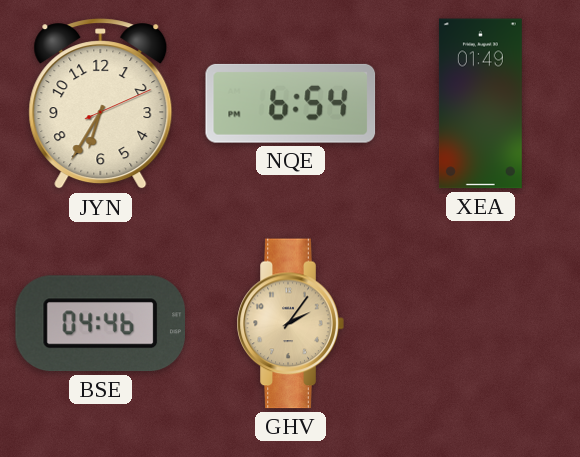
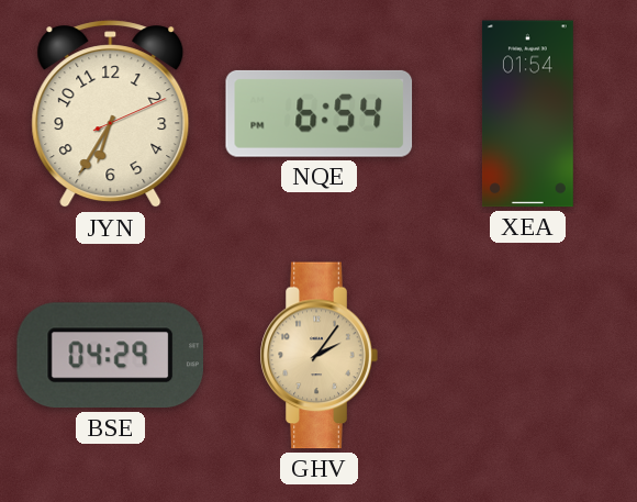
XEA: 01:49 -> 01:54 (527, 114)
BSE: 04:46 -> 04:29 (110, 356)
